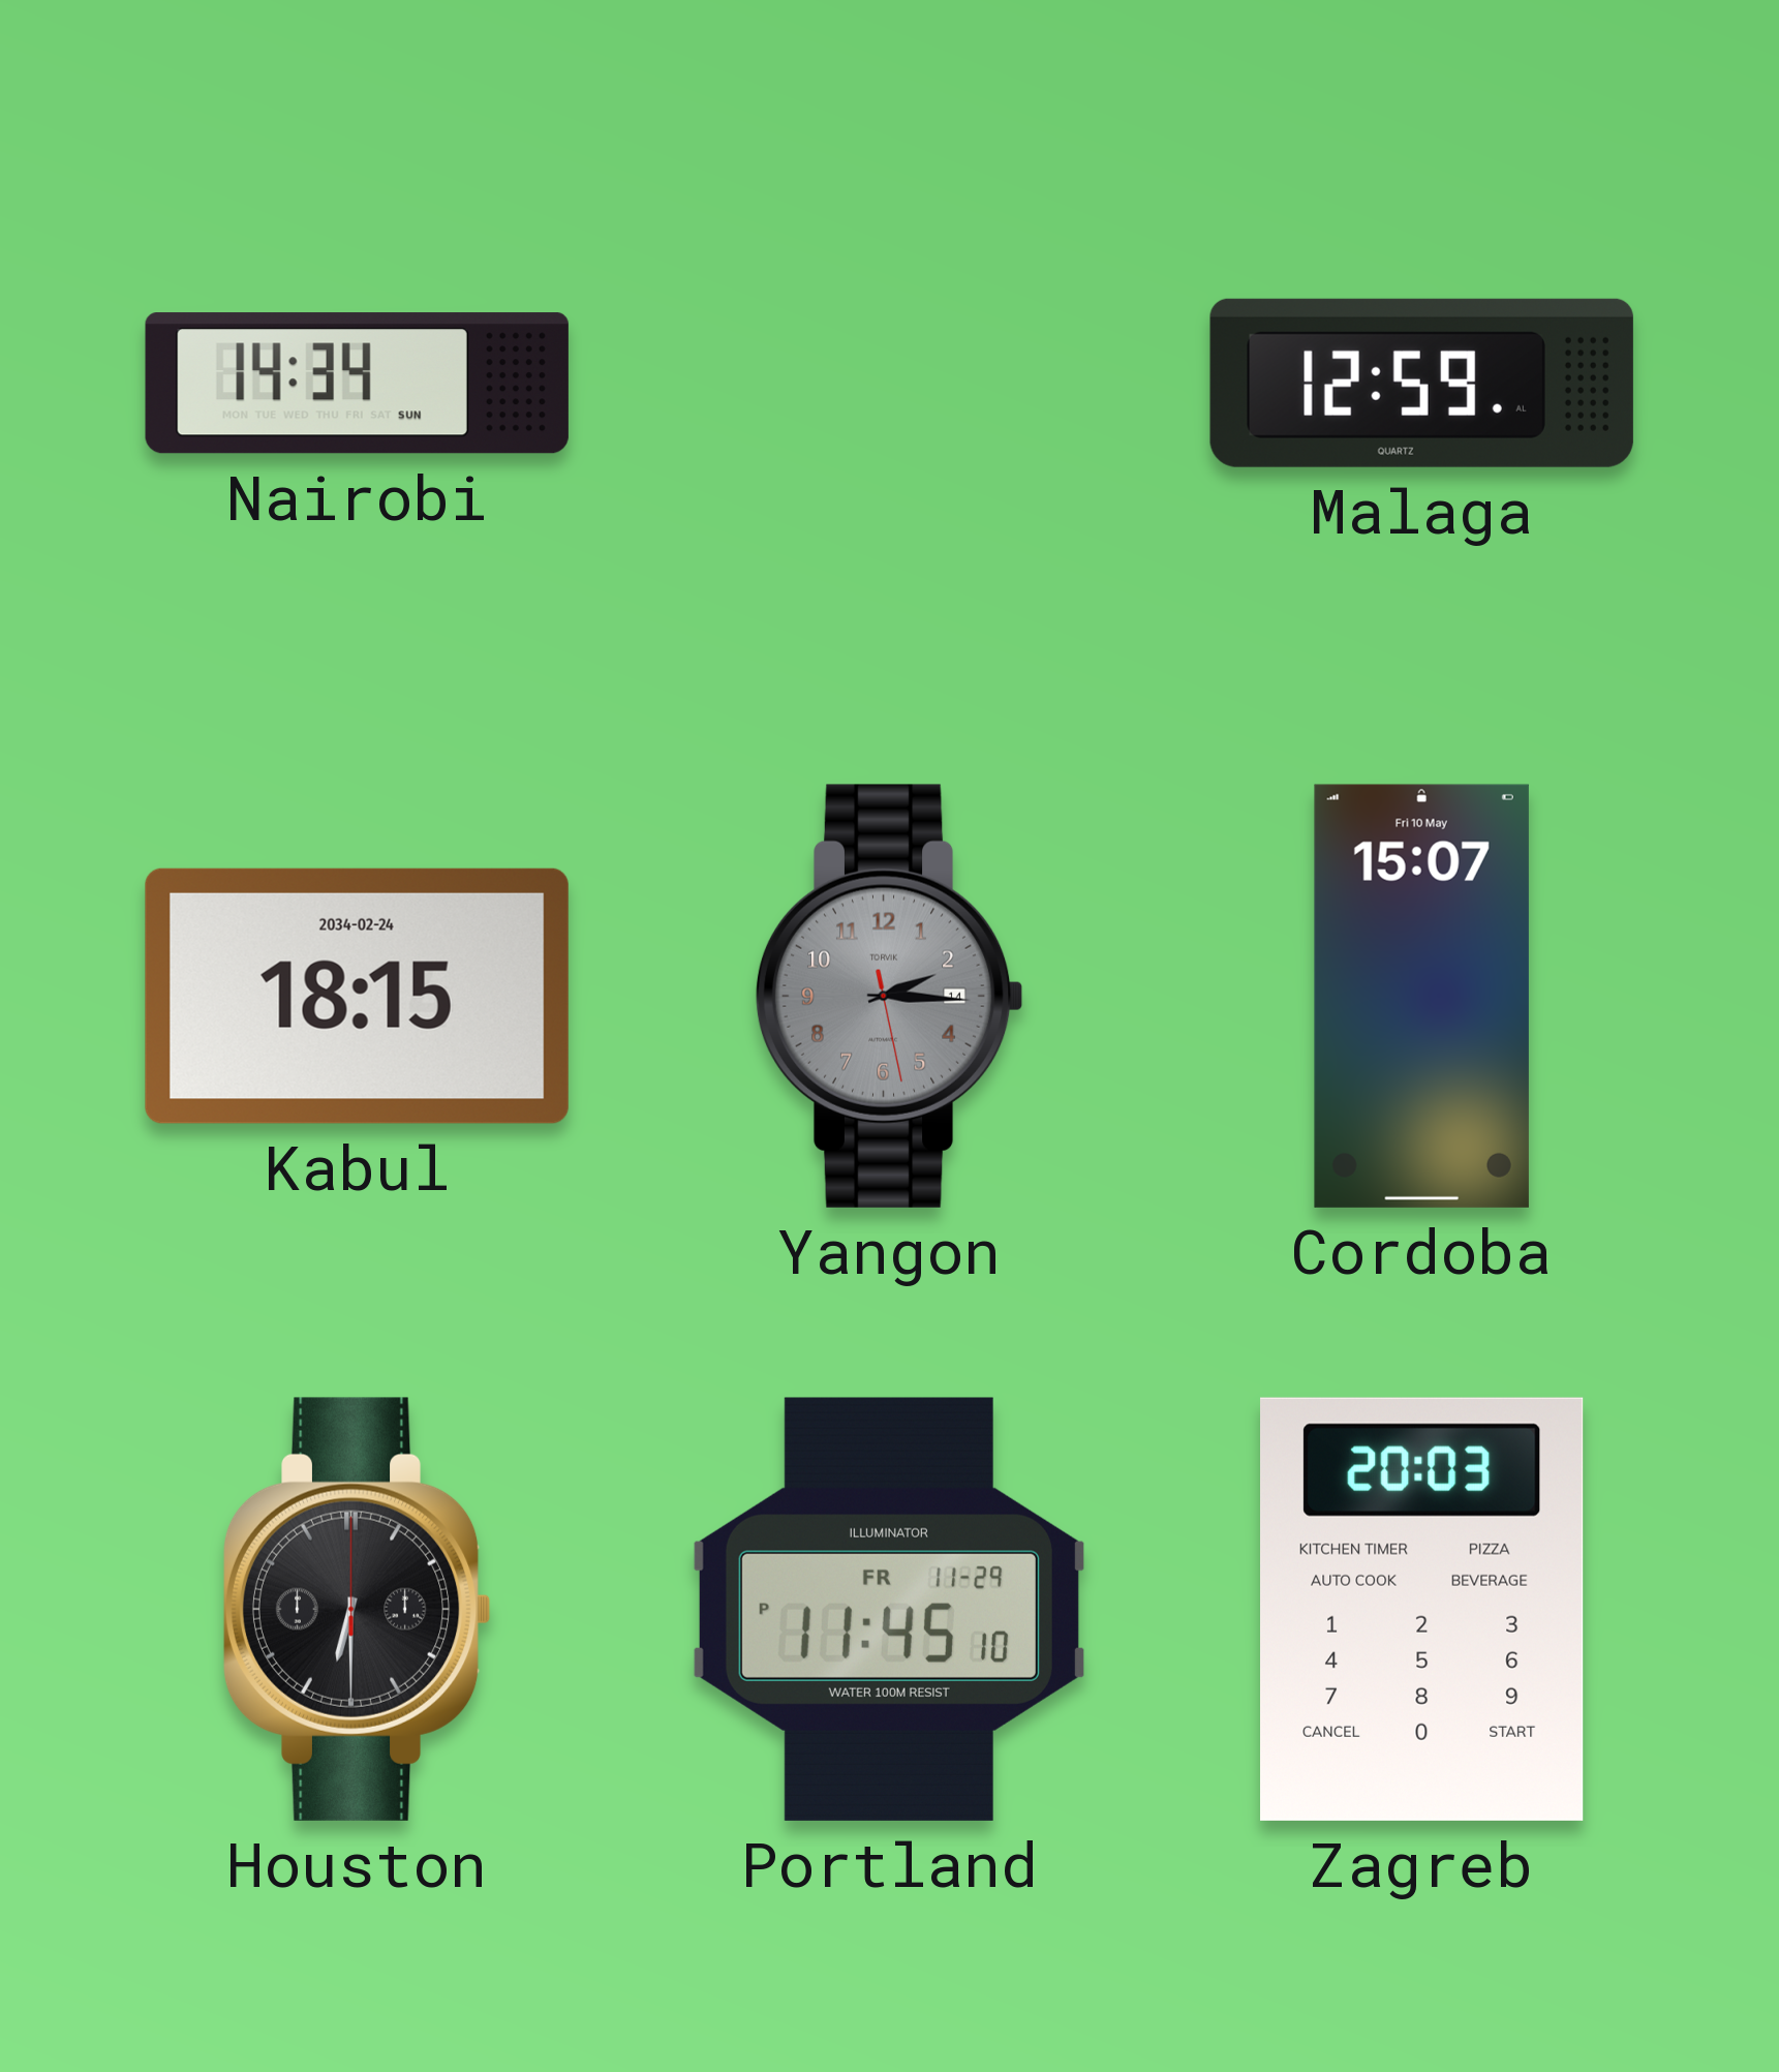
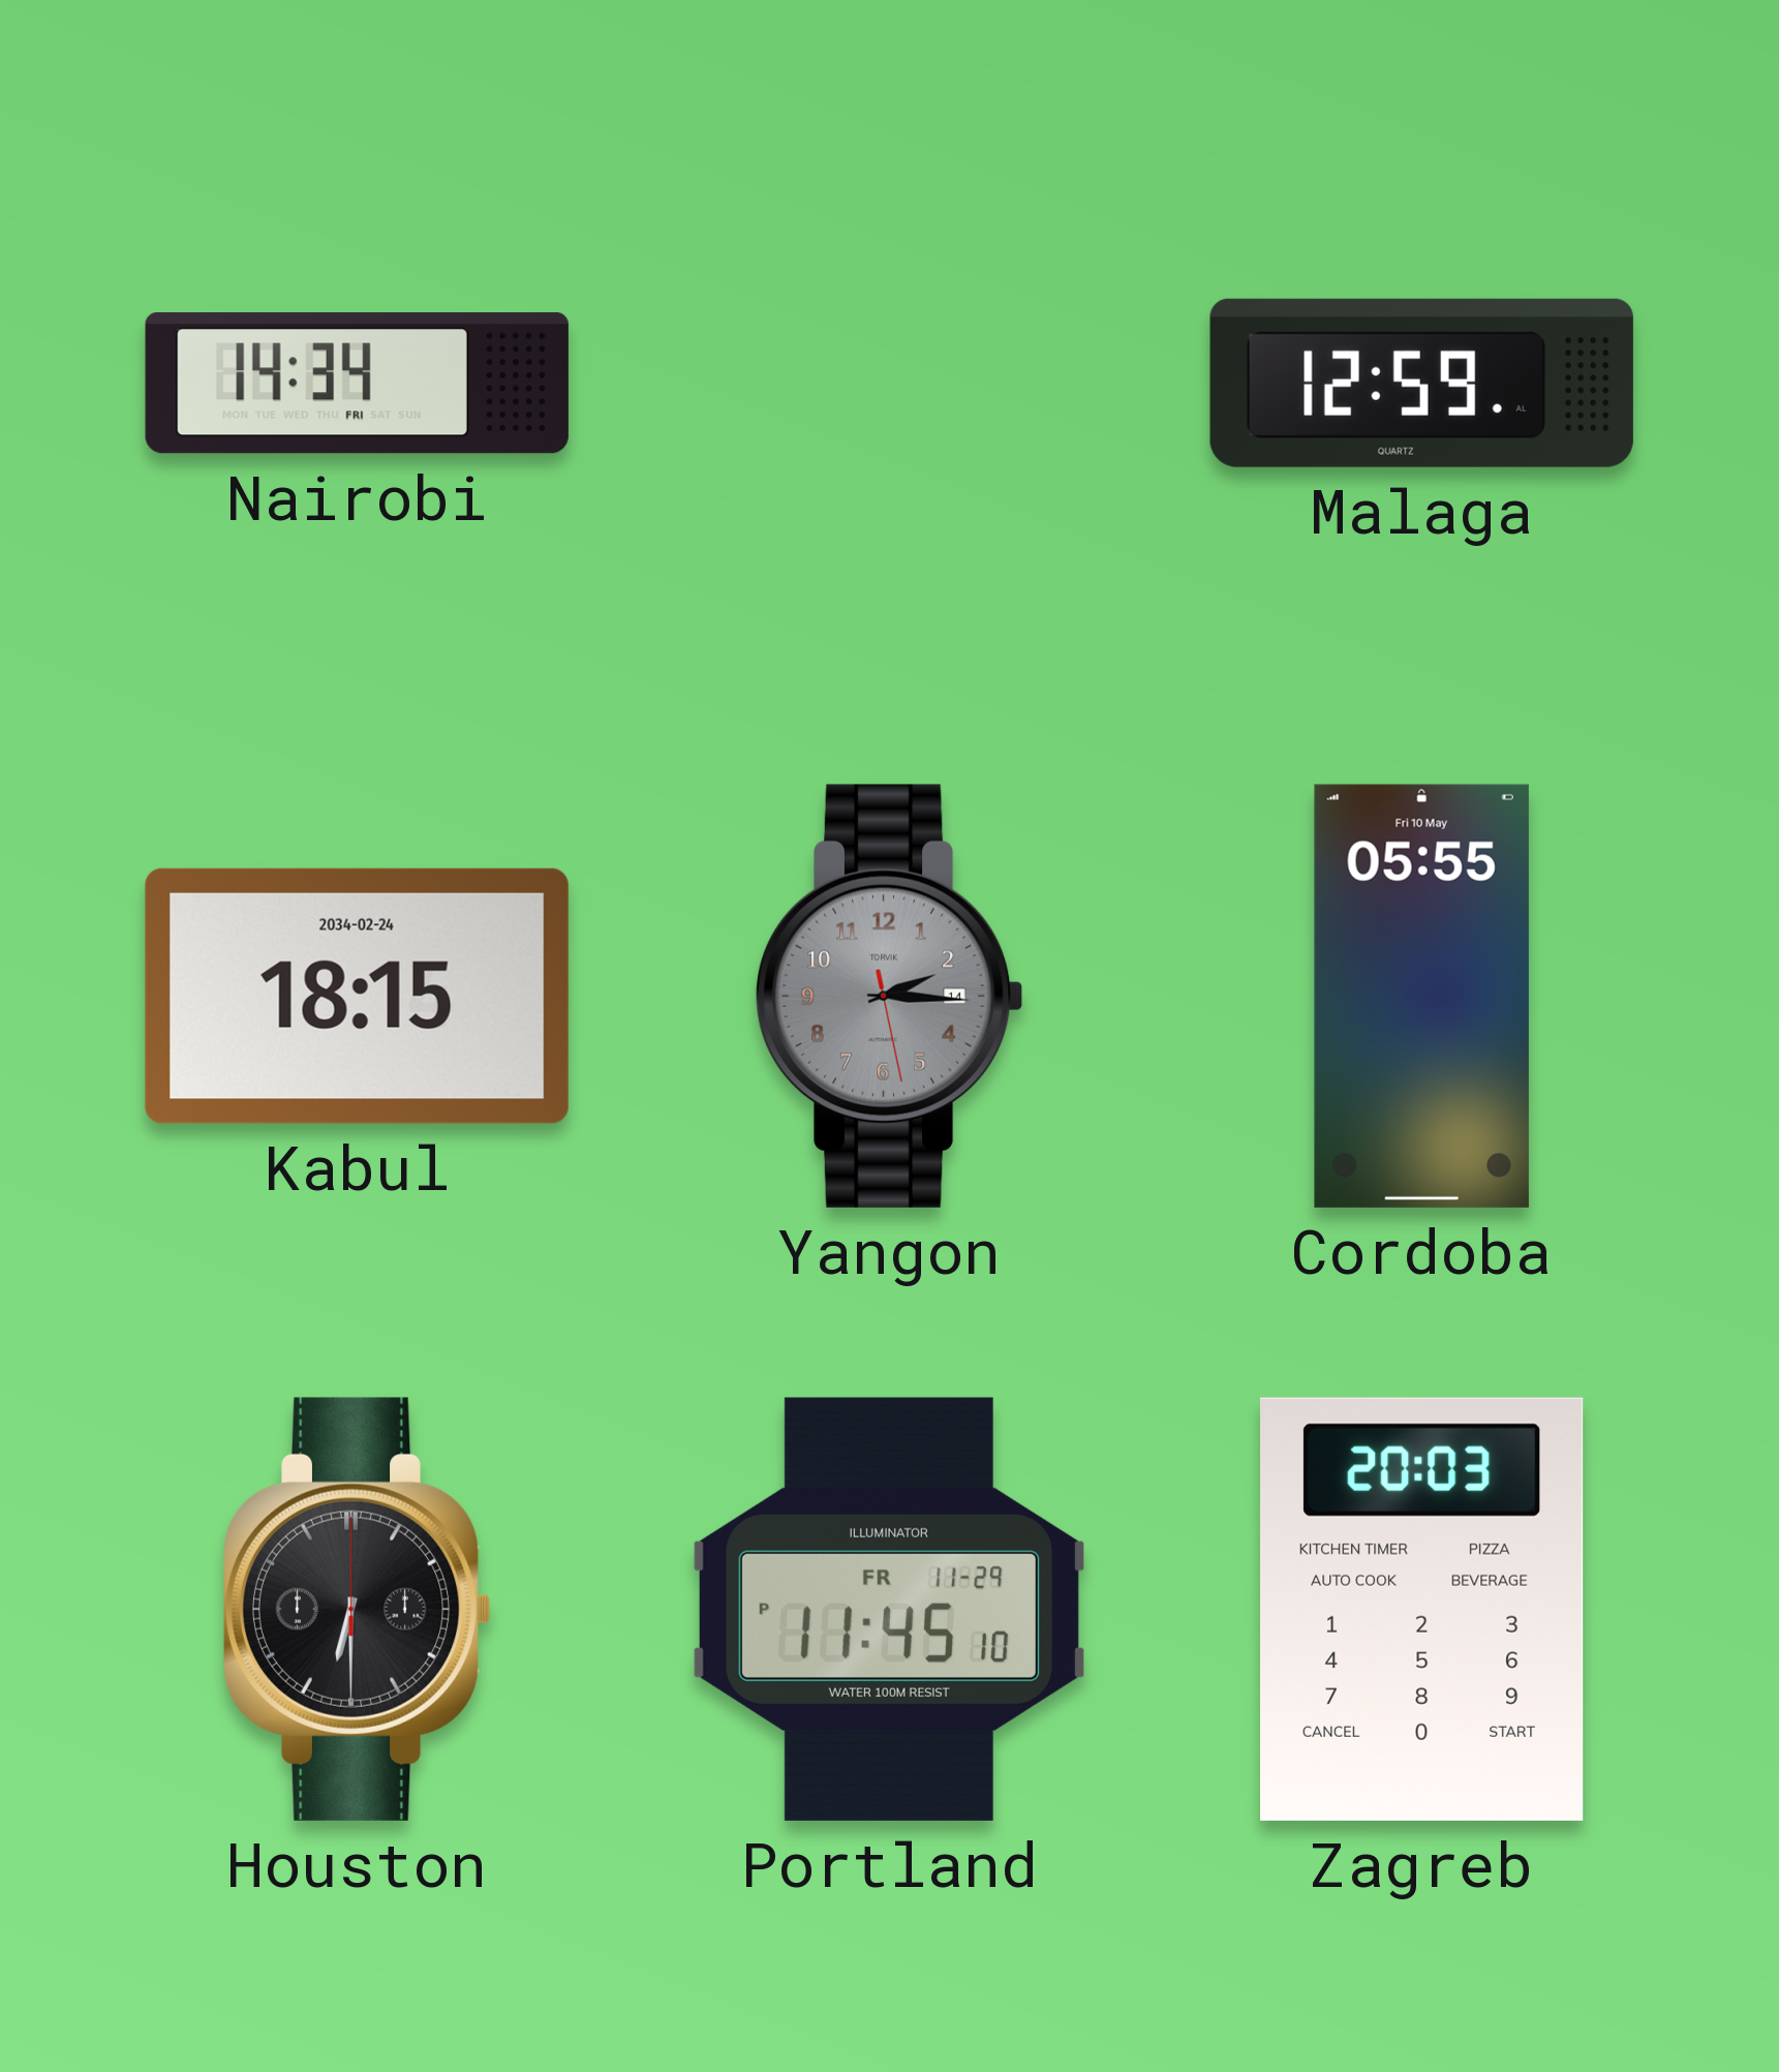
Nairobi date: SUN -> FRI (357, 384)
Cordoba: 15:07 -> 05:55 (1421, 996)
